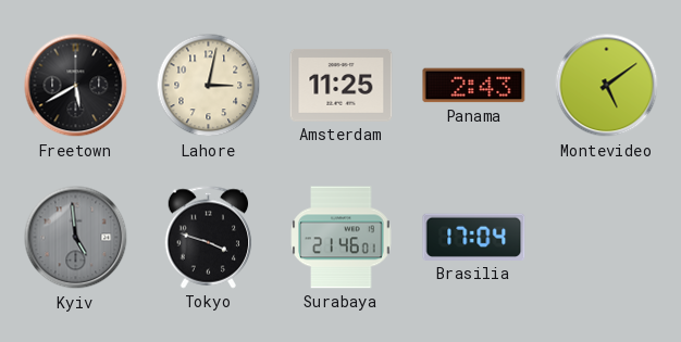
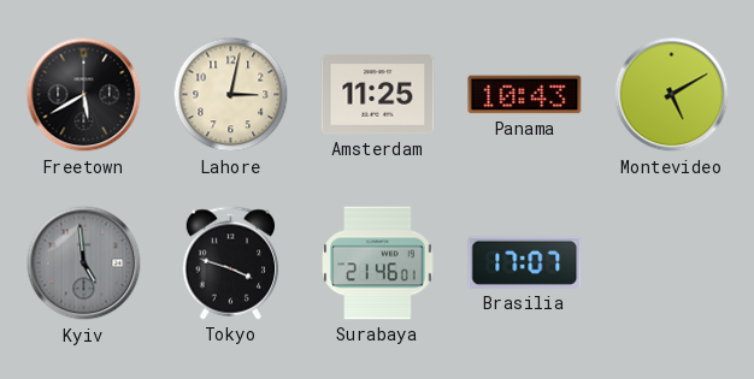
Panama: 2:43 -> 10:43 (525, 95)
Montevideo: 5:09 -> 5:10 (672, 95)
Brasilia: 17:04 -> 17:07 (525, 262)
